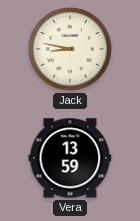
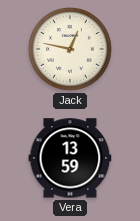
Jack: 8:47 -> 12:47 (71, 50)
